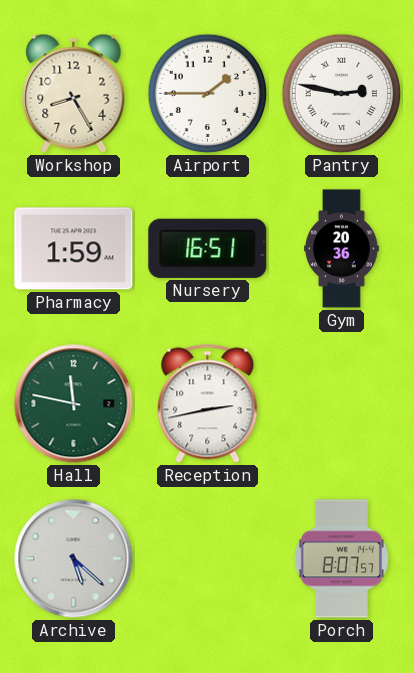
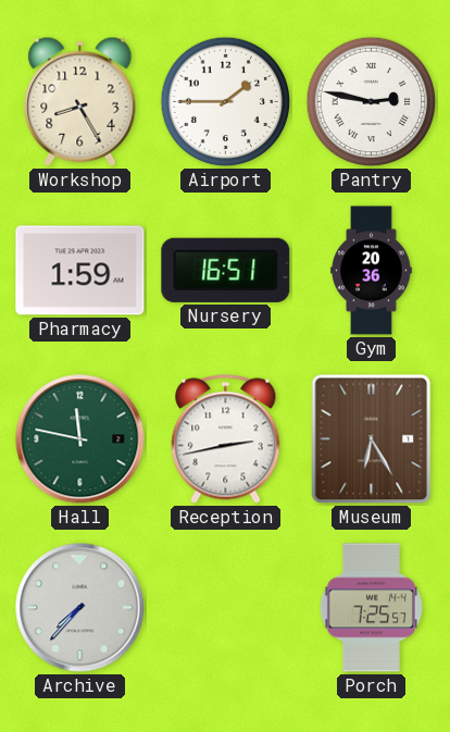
Museum: none -> 6:25 (372, 439)
Archive: 5:22 -> 7:37 (80, 608)
Porch: 8:07 -> 7:25 (371, 608)
